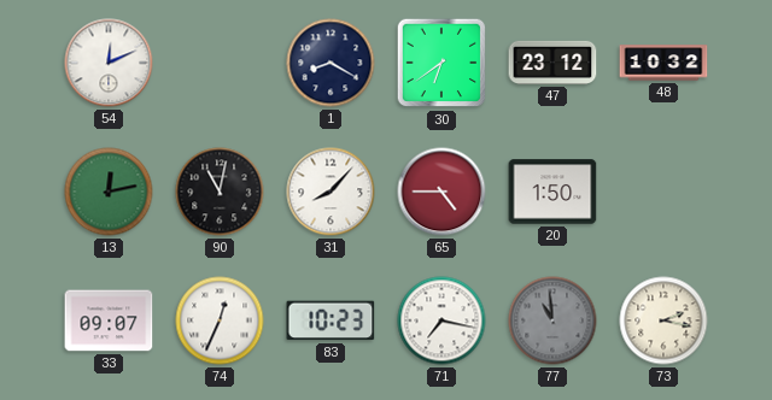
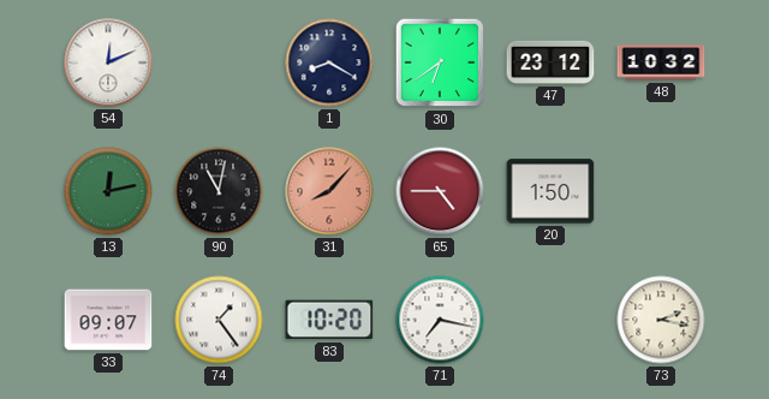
31 dial: white -> salmon (329, 191)
74: 12:34 -> 1:24 (219, 320)
83: 10:23 -> 10:20 (329, 320)
77: 10:59 -> none (552, 320)
